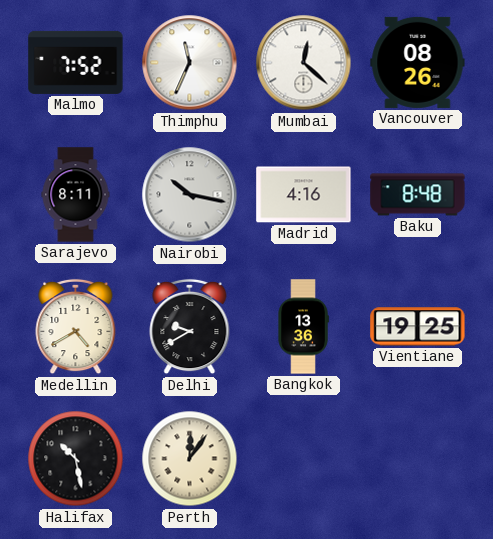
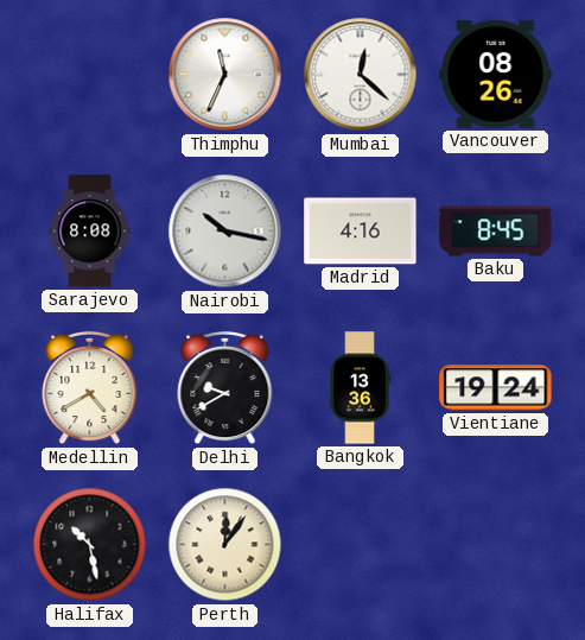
Malmo: 7:52 -> none (76, 62)
Sarajevo: 8:11 -> 8:08 (90, 232)
Baku: 8:48 -> 8:45 (496, 232)
Vientiane: 19:25 -> 19:24 (496, 388)
